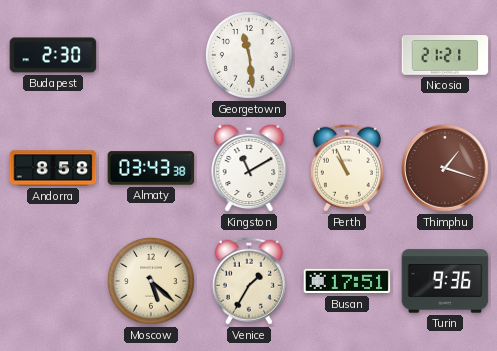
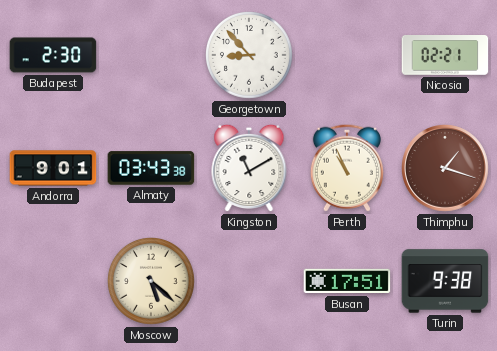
Georgetown: 11:29 -> 8:53 (250, 56)
Nicosia: 21:21 -> 02:21 (445, 55)
Andorra: 8:58 -> 9:01 (53, 168)
Venice: 1:35 -> none (249, 281)
Turin: 9:36 -> 9:38 (445, 281)
